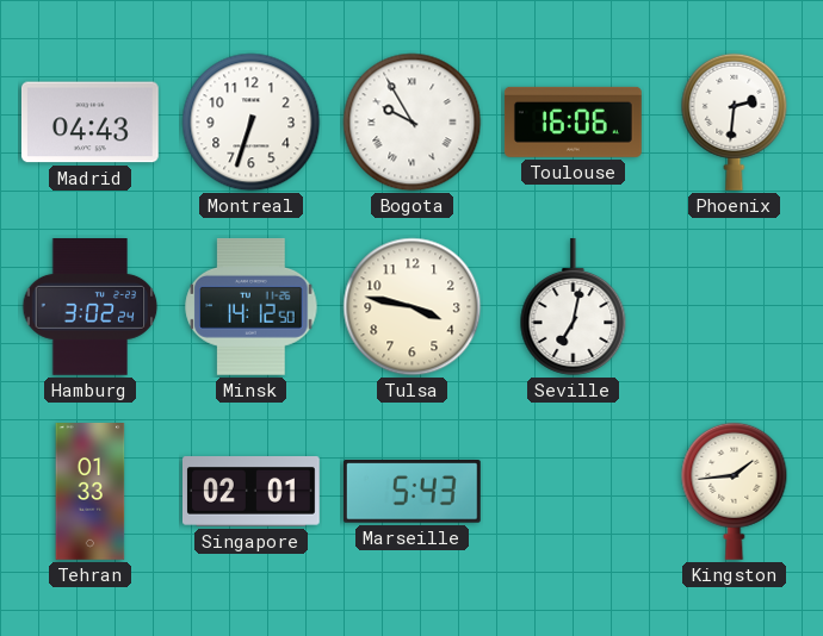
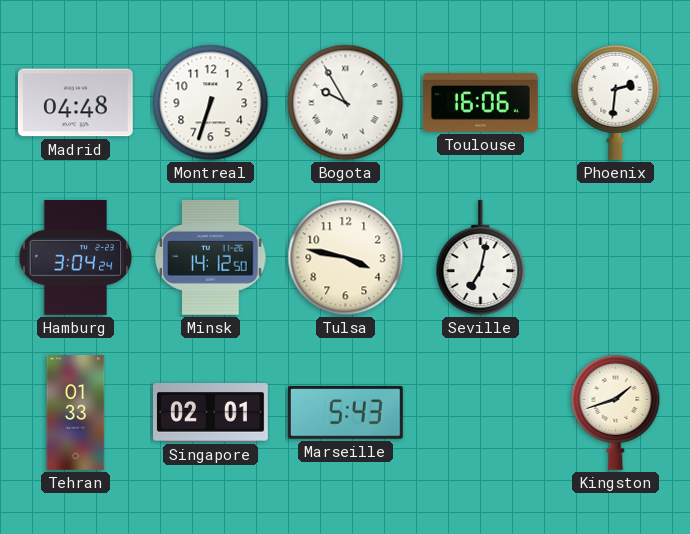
Madrid: 04:43 -> 04:48 (75, 103)
Hamburg: 3:02 -> 3:04 (76, 258)
Kingston: 1:44 -> 1:42 (616, 412)
